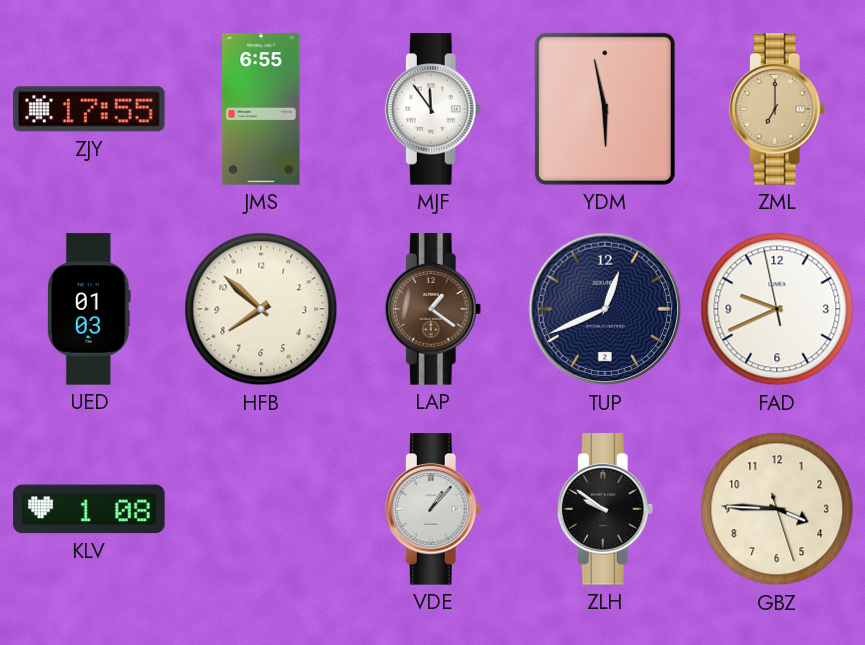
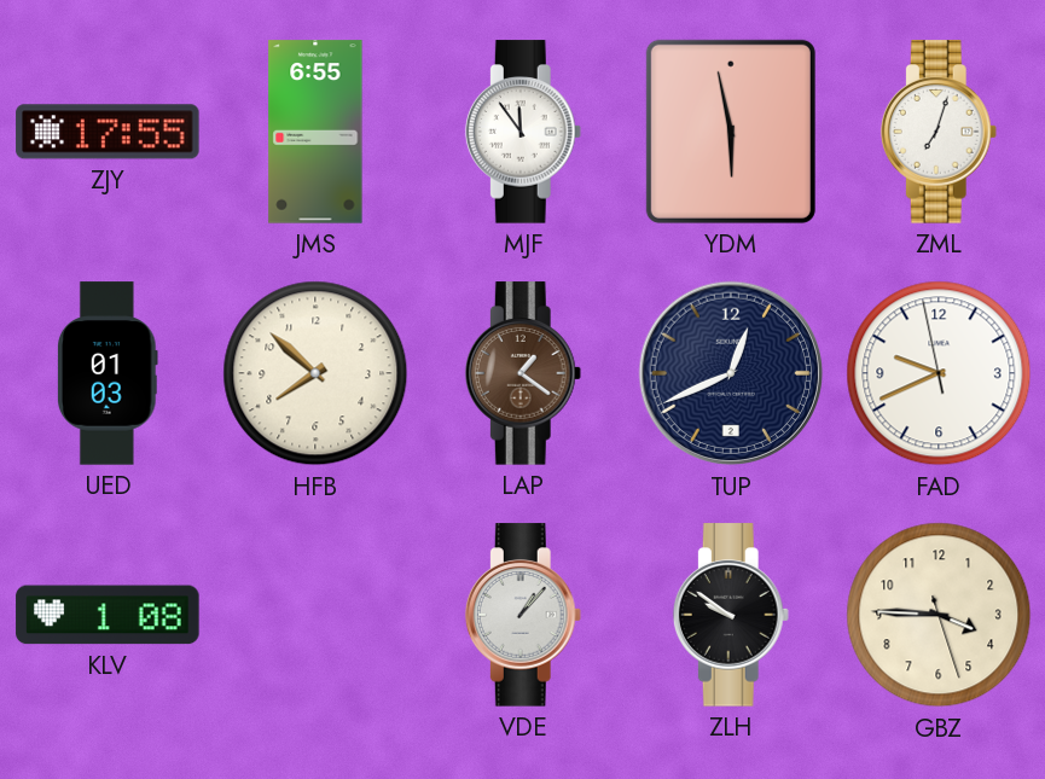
ZML: 7:00 -> 7:03 (939, 132)
ZML dial: champagne -> white (939, 132)
